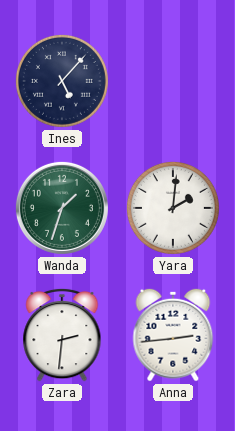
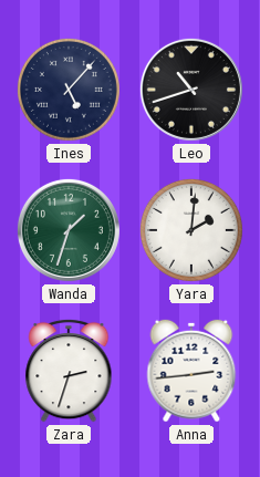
Leo: none -> 10:42 (191, 90)
Zara: 2:31 -> 2:33 (69, 371)
